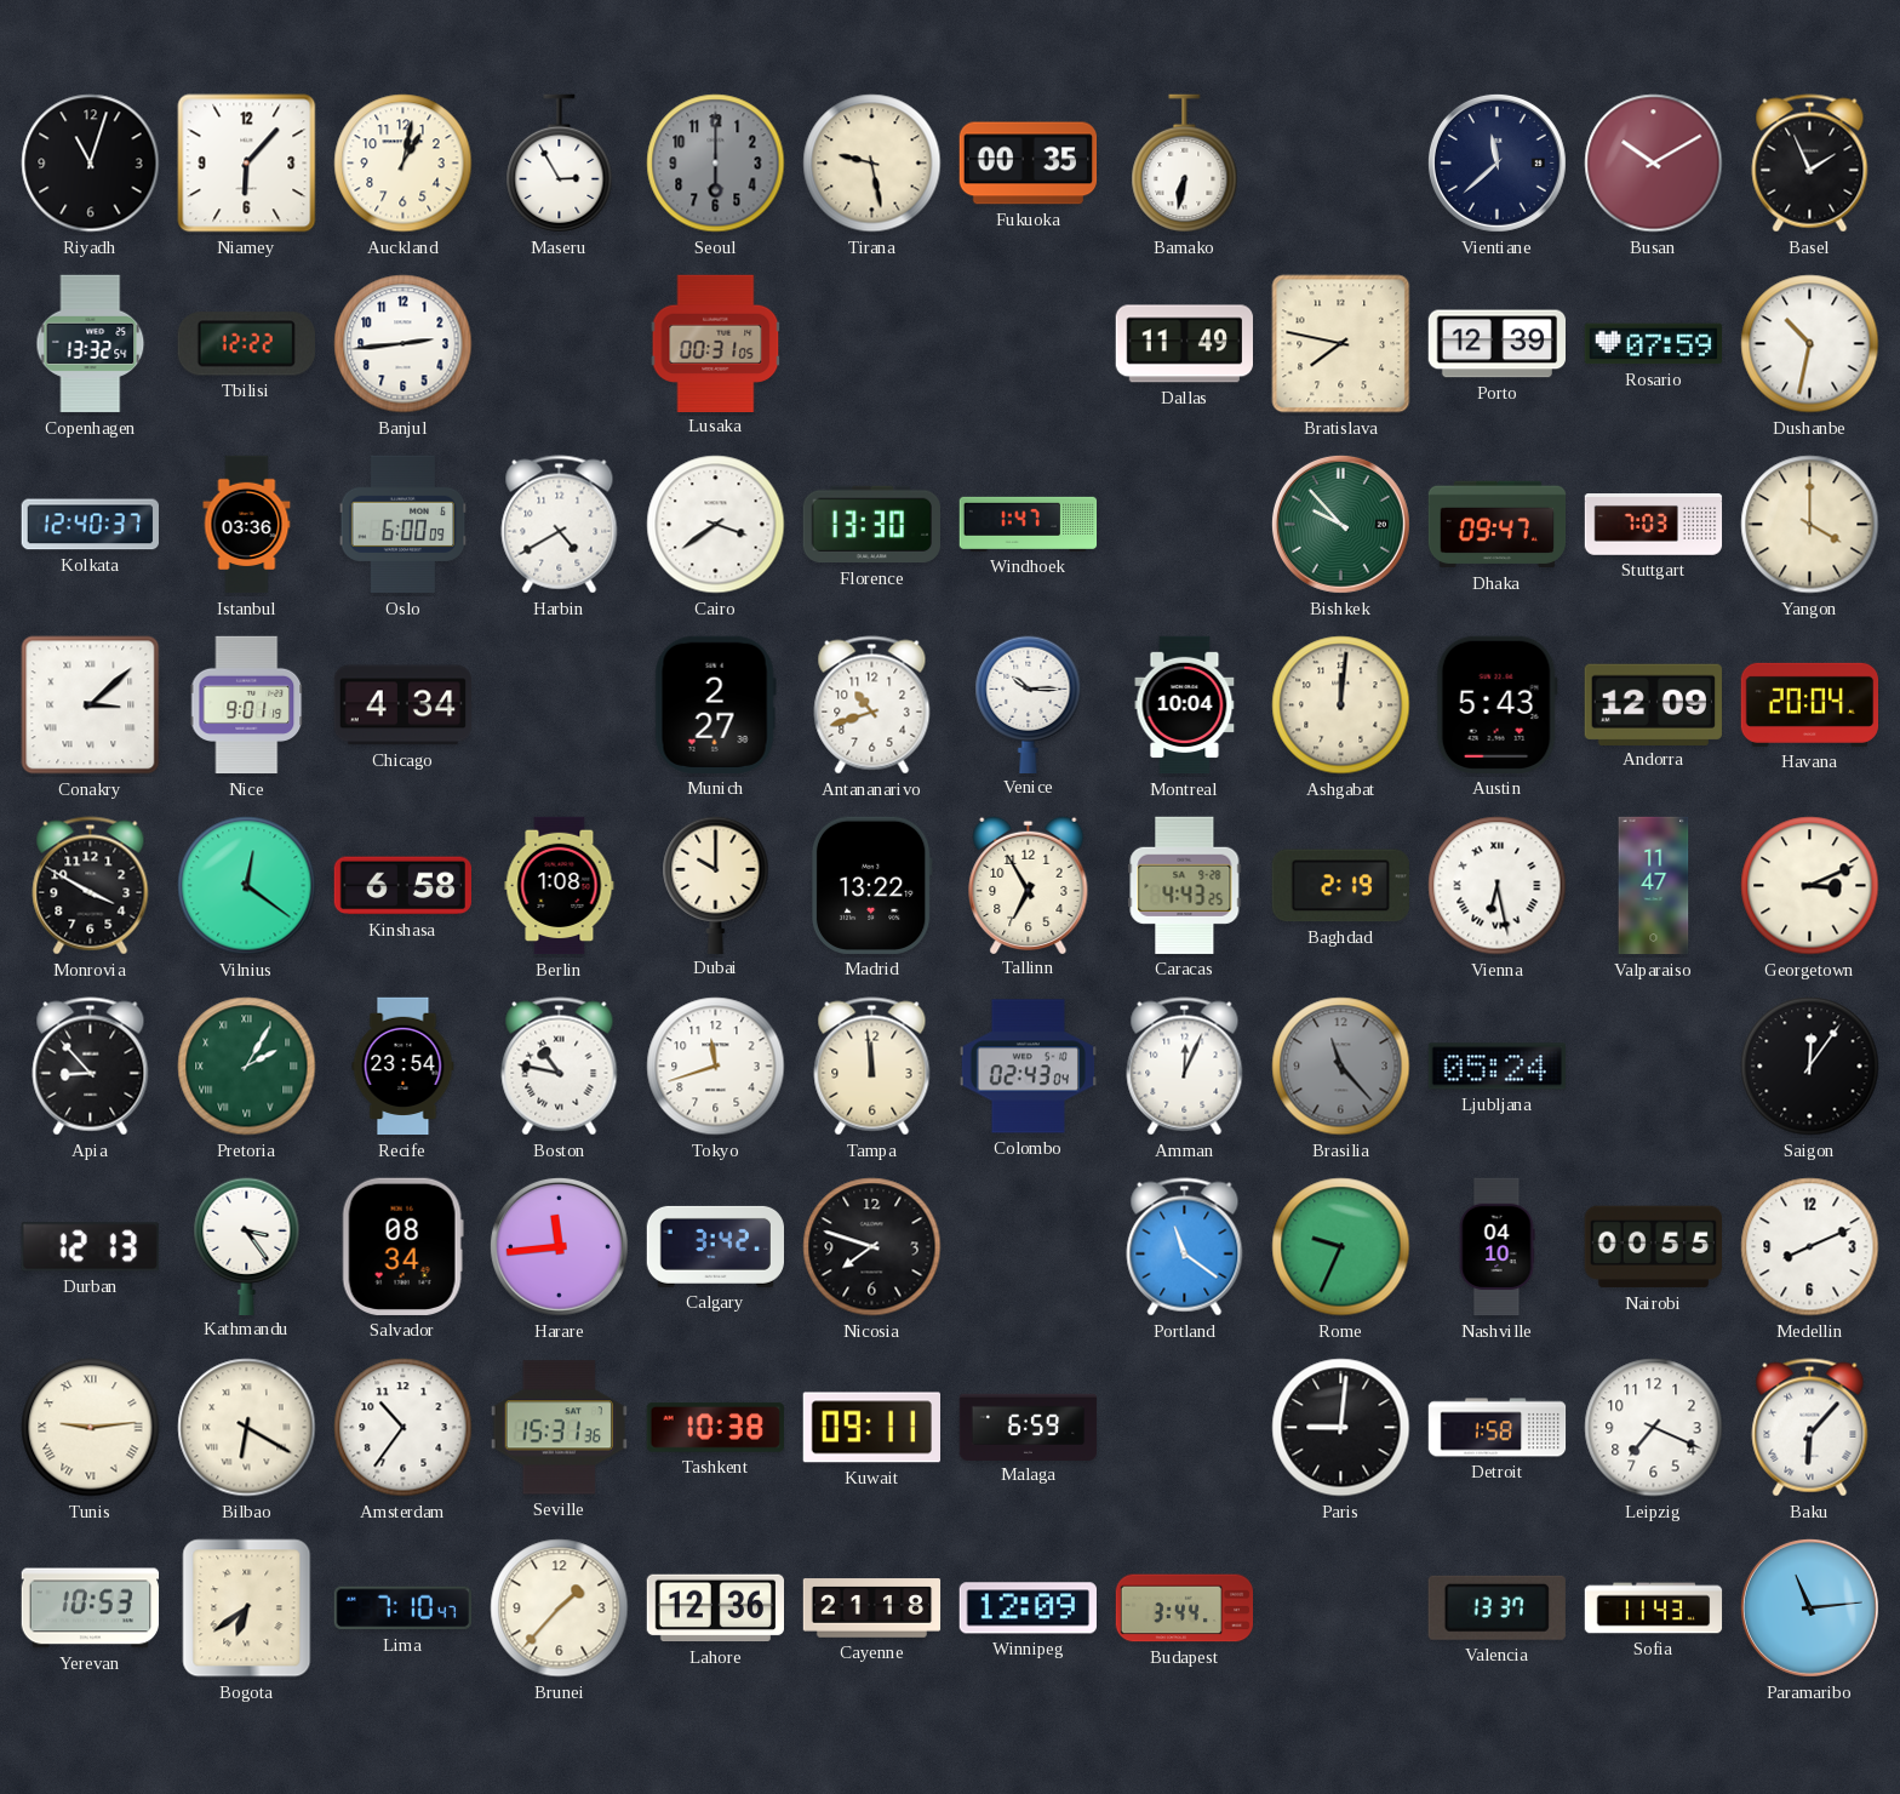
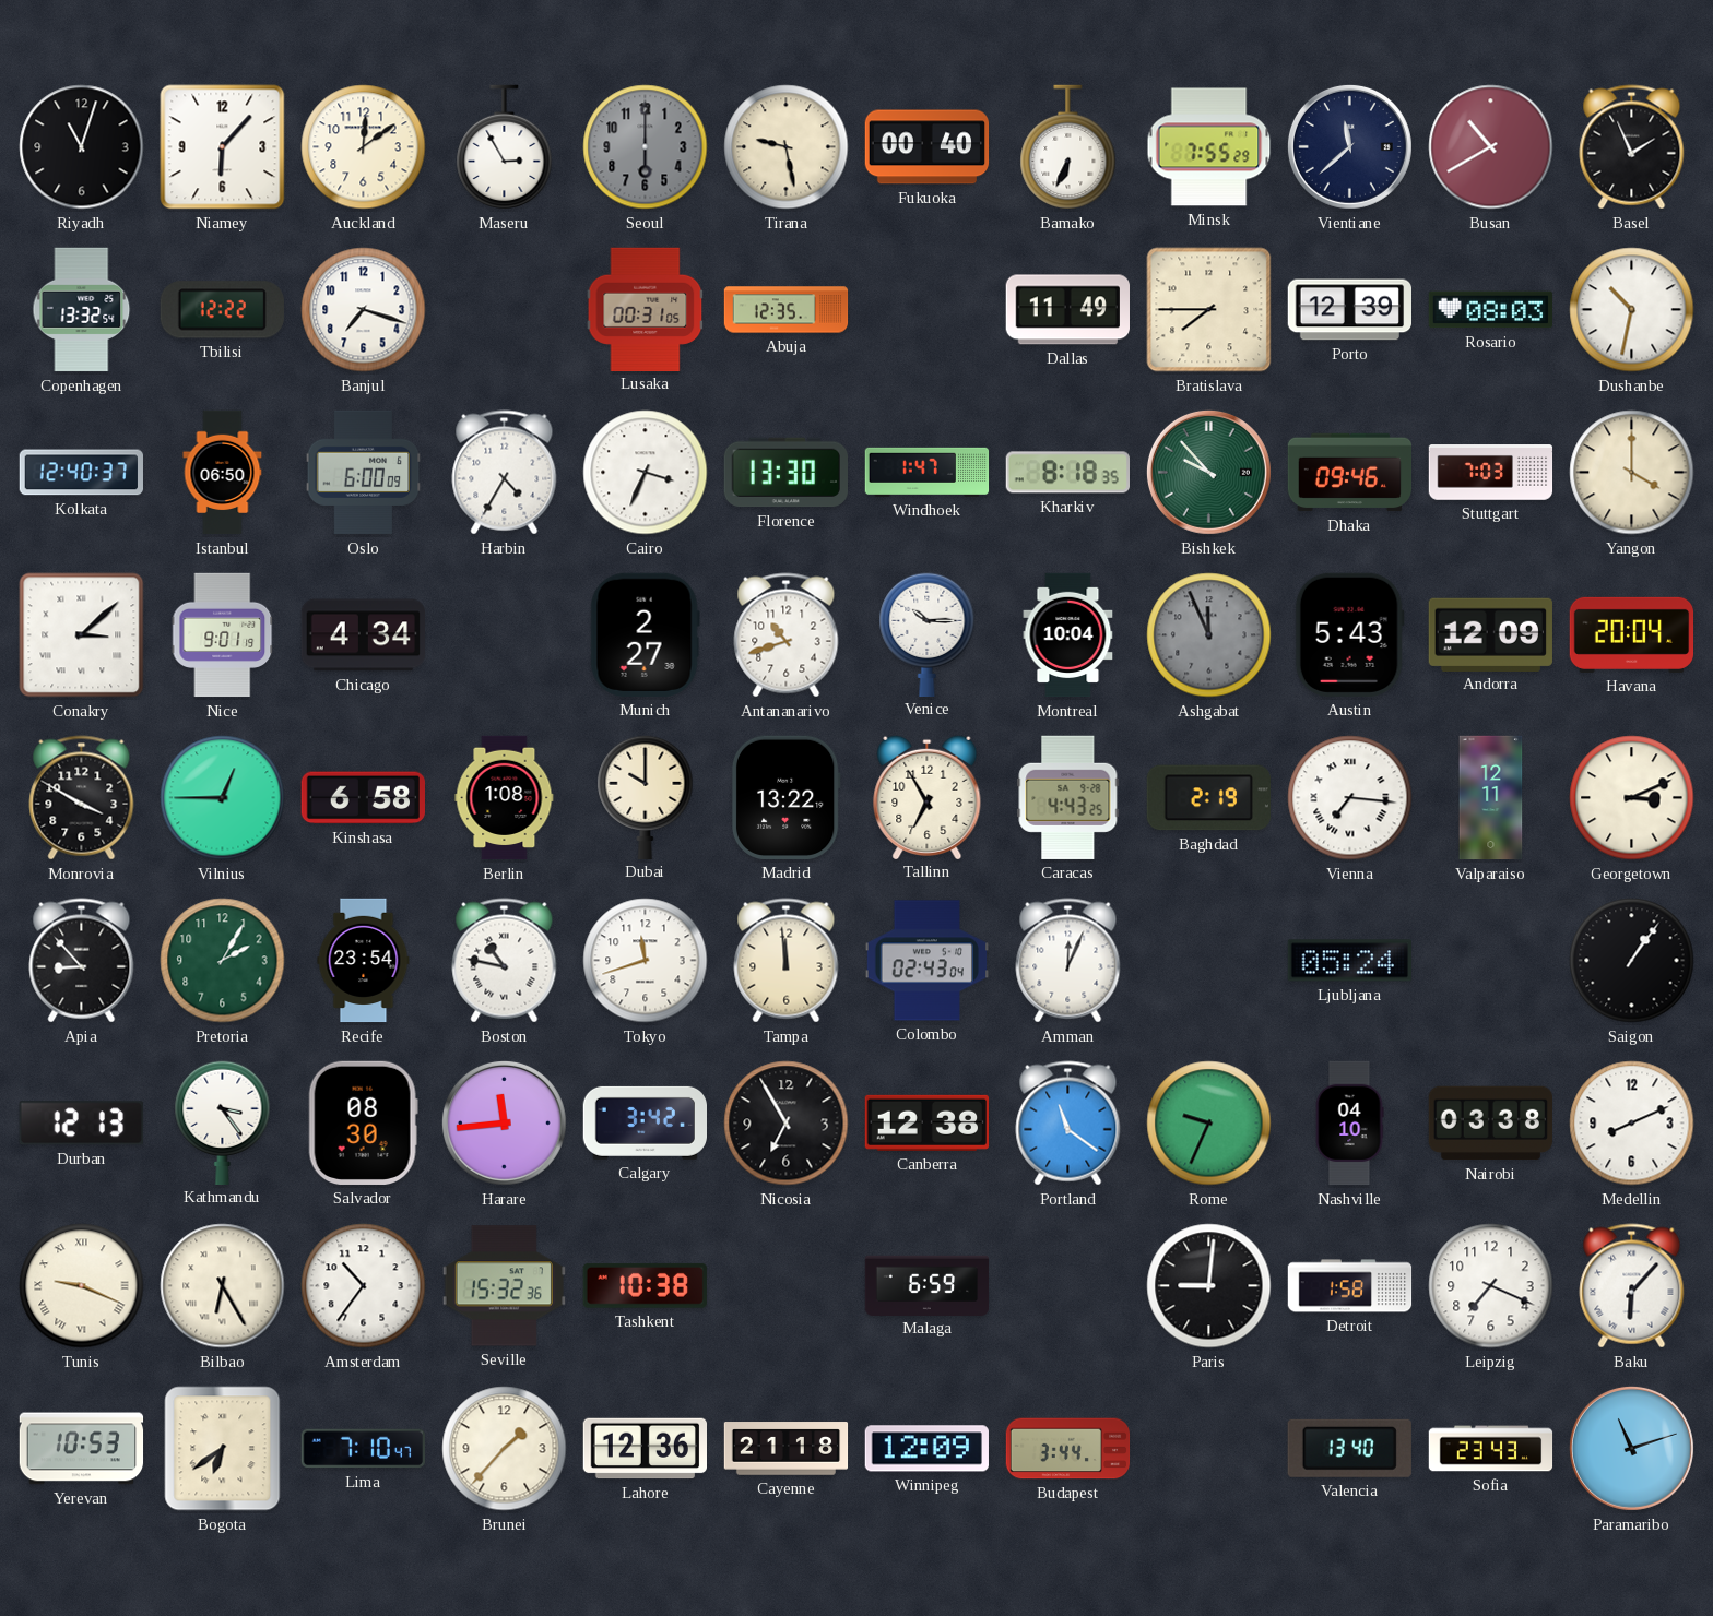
Auckland: 1:02 -> 12:09 (364, 147)
Fukuoka: 00:35 -> 00:40 (928, 147)
Bamako: 6:32 -> 6:34 (1068, 147)
Minsk: none -> 7:55 (1209, 147)
Busan: 10:10 -> 10:40 (1491, 147)
Banjul: 2:44 -> 7:18 (364, 310)
Abuja: none -> 12:35 (787, 310)
Bratislava: 7:47 -> 7:45 (1209, 310)
Rosario: 07:59 -> 08:03 (1490, 310)
Istanbul: 03:36 -> 06:50 (223, 473)
Harbin: 4:40 -> 4:35 (505, 473)
Cairo: 3:39 -> 3:34 (646, 473)
Kharkiv: none -> 8:18 (1067, 473)
Dhaka: 09:47 -> 09:46 (1350, 473)
Ashgabat: 12:01 -> 11:56 (1209, 635)
Ashgabat dial: cream -> grey (1209, 635)
Vilnius: 12:21 -> 12:45 (223, 798)
Vienna: 6:28 -> 7:16 (1350, 798)
Valparaiso: 11:47 -> 12:11 (1491, 798)
Pretoria numerals: Roman -> Arabic (223, 961)
Brasilia: 11:23 -> none (1341, 1067)
Saigon: 12:06 -> 1:06 (1632, 961)
Salvador: 08:34 -> 08:30 (363, 1122)
Nicosia: 7:48 -> 6:55 (787, 1124)
Canberra: none -> 12:38 (928, 1122)
Nairobi: 00:55 -> 03:38 (1490, 1124)
Tunis: 9:14 -> 9:19 (82, 1286)
Bilbao: 6:20 -> 6:25 (223, 1286)
Seville: 15:31 -> 15:32 (504, 1286)
Kuwait: 09:11 -> none (871, 1428)
Valencia: 13:37 -> 13:40 (1349, 1448)
Sofia: 11:43 -> 23:43 (1491, 1449)
Paramaribo: 11:14 -> 11:12 (1631, 1448)
